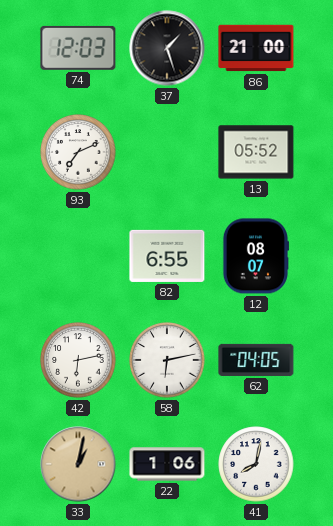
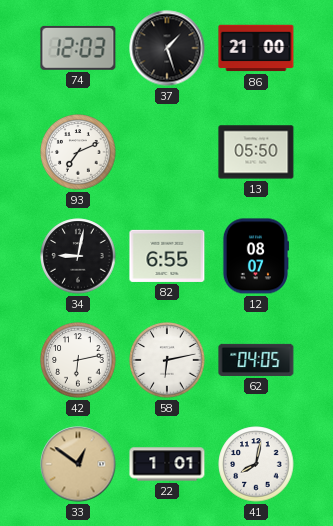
13: 05:52 -> 05:50 (256, 152)
34: none -> 9:02 (78, 256)
33: 1:02 -> 12:51 (78, 464)
22: 1:06 -> 1:01 (167, 464)
